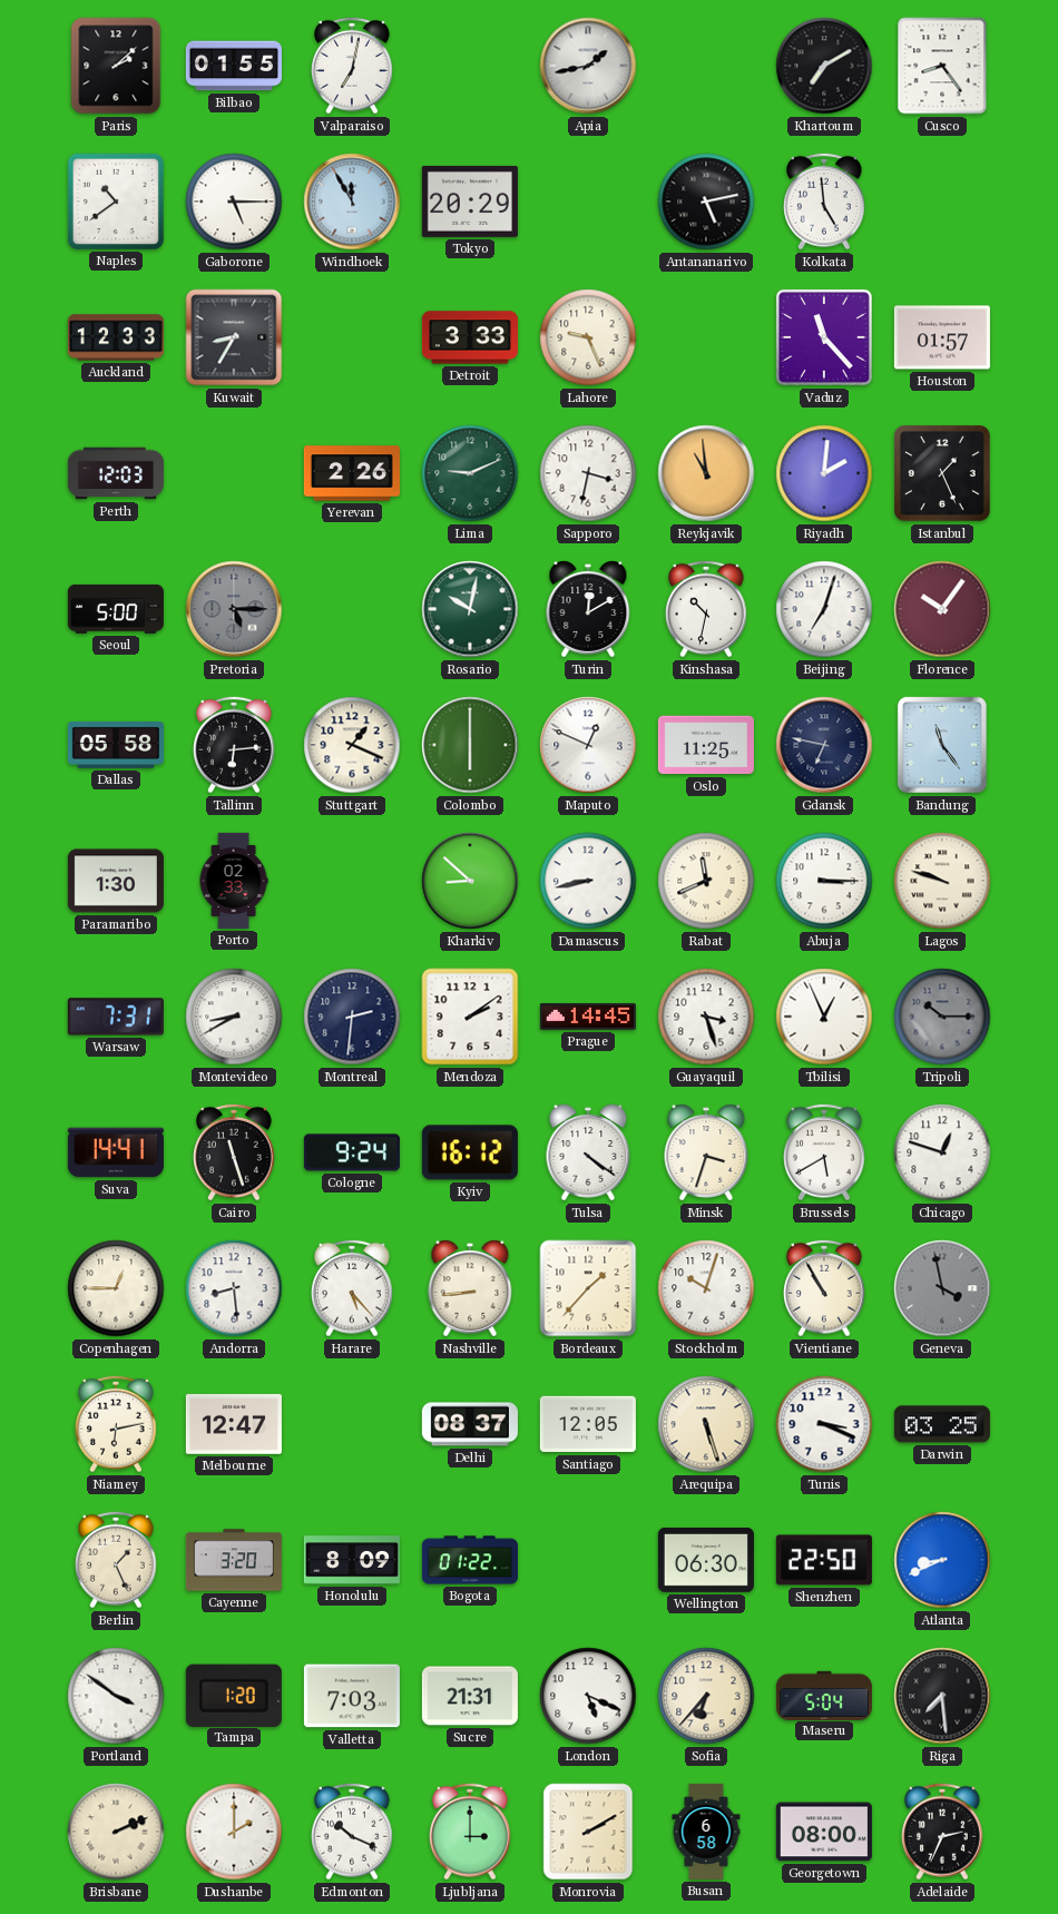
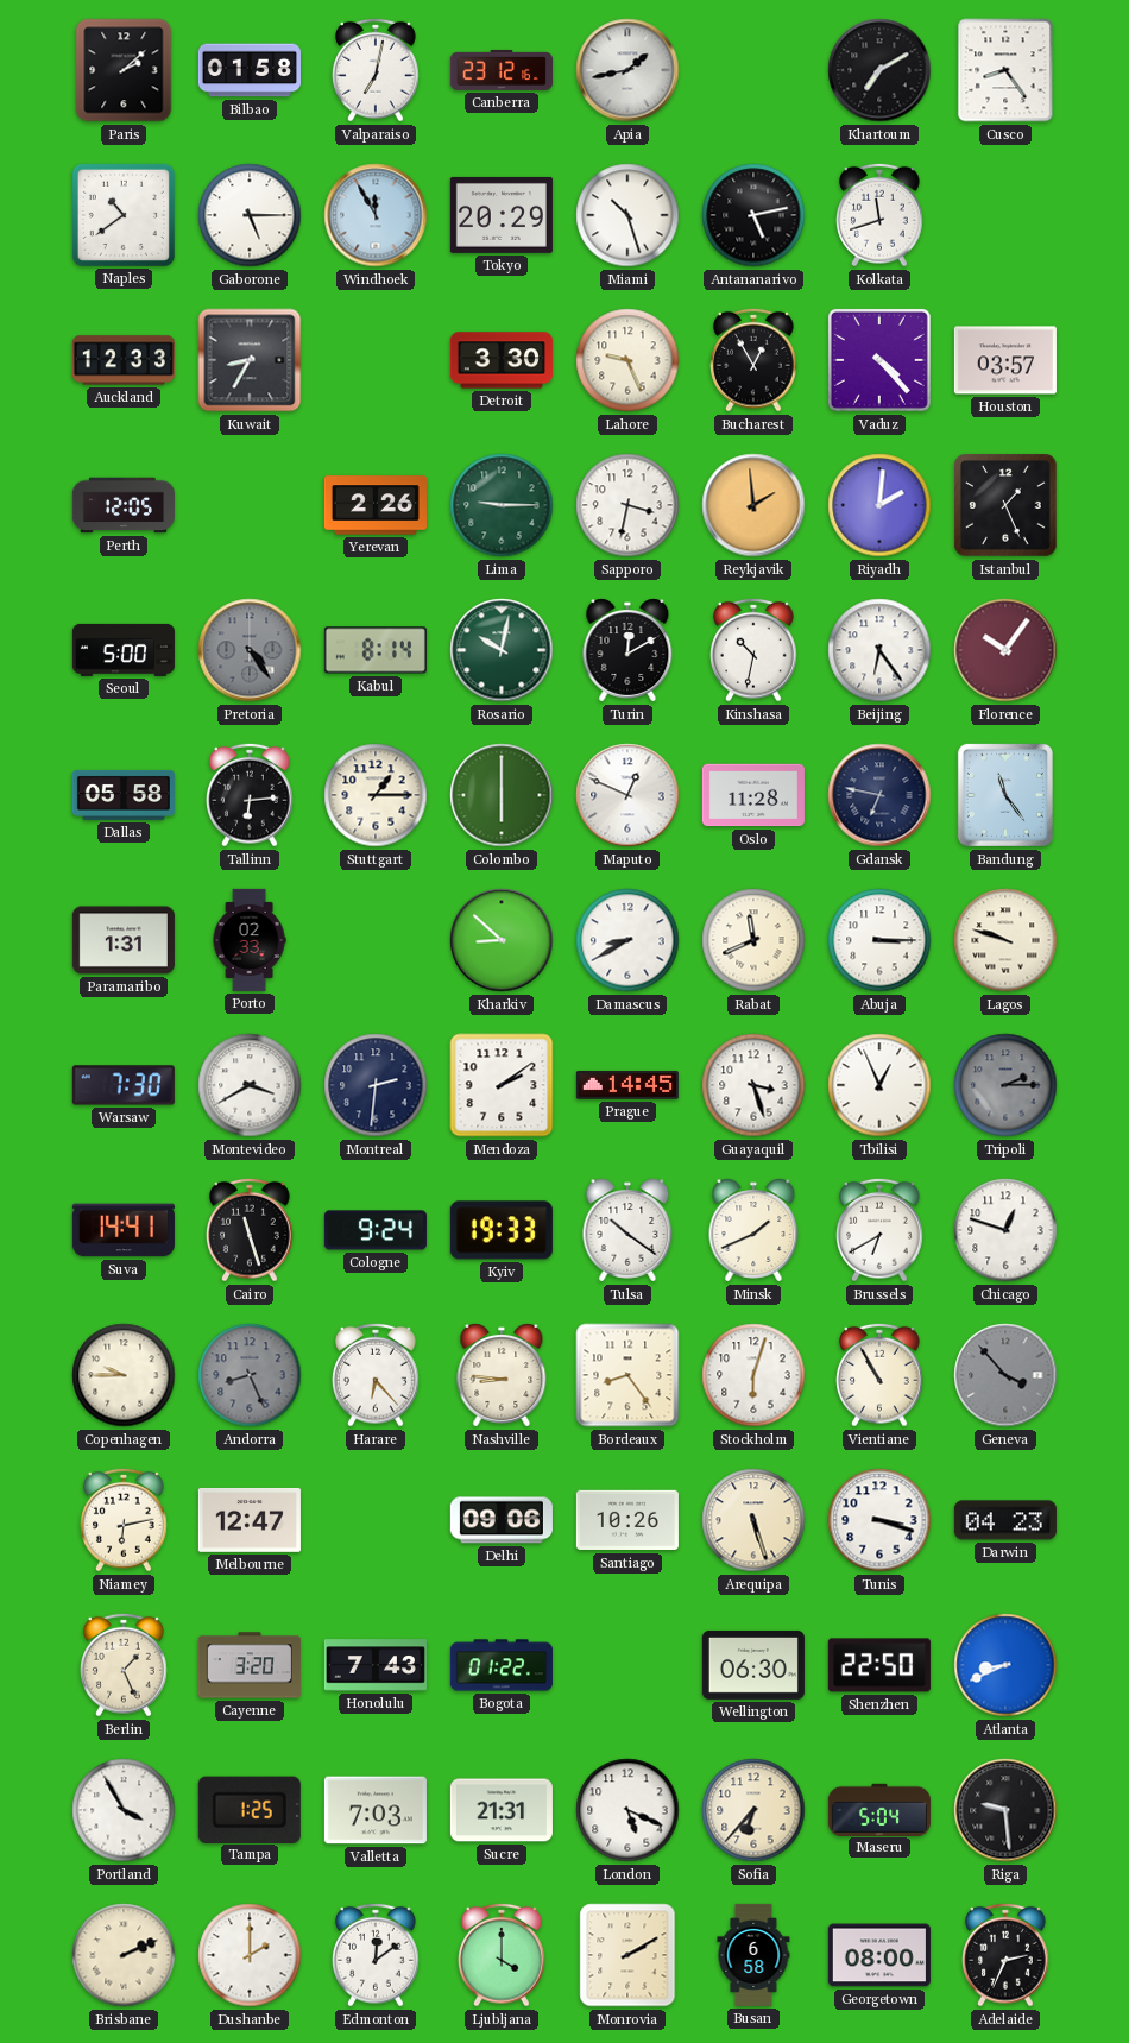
Bilbao: 01:55 -> 01:58 (250, 70)
Canberra: none -> 23:12 (502, 70)
Miami: none -> 10:27 (627, 215)
Kolkata: 4:59 -> 11:42 (879, 215)
Detroit: 3:33 -> 3:30 (502, 360)
Bucharest: none -> 12:55 (753, 360)
Vaduz: 11:23 -> 4:23 (879, 360)
Houston: 01:57 -> 03:57 (1005, 360)
Perth: 12:03 -> 12:05 (124, 505)
Lima: 9:11 -> 9:15 (502, 505)
Reykjavik: 10:59 -> 1:59 (753, 505)
Pretoria: 5:15 -> 4:24 (250, 650)
Kabul: none -> 8:14 (376, 650)
Beijing: 7:03 -> 6:24 (879, 650)
Stuttgart: 1:19 -> 1:15 (376, 795)
Oslo: 11:25 -> 11:28 (753, 795)
Paramaribo: 1:30 -> 1:31 (124, 940)
Damascus: 8:43 -> 8:40 (627, 940)
Warsaw: 7:31 -> 7:30 (124, 1085)
Montevideo: 8:40 -> 3:40 (250, 1085)
Tripoli: 10:15 -> 2:15 (1005, 1085)
Kyiv: 16:12 -> 19:33 (502, 1230)
Tulsa: 4:21 -> 10:21 (627, 1230)
Minsk: 3:33 -> 1:41 (753, 1230)
Brussels: 5:40 -> 6:40 (879, 1230)
Copenhagen: 12:45 -> 9:45 (124, 1375)
Andorra: 8:29 -> 8:26 (250, 1375)
Andorra dial: white -> grey (250, 1375)
Harare: 5:23 -> 6:23 (376, 1375)
Nashville: 8:44 -> 8:46 (502, 1375)
Bordeaux: 1:37 -> 8:24 (627, 1375)
Stockholm: 10:03 -> 6:03 (753, 1375)
Geneva: 3:58 -> 3:53 (1005, 1375)
Delhi: 08:37 -> 09:06 (502, 1520)
Santiago: 12:05 -> 10:26 (627, 1520)
Tunis: 3:19 -> 3:18 (879, 1520)
Darwin: 03:25 -> 04:23 (1005, 1520)
Honolulu: 8:09 -> 7:43 (376, 1665)
Portland: 3:51 -> 3:55 (124, 1810)
Tampa: 1:20 -> 1:25 (250, 1809)
Riga: 7:29 -> 9:29 (1005, 1810)
Edmonton: 10:19 -> 12:09 (376, 1955)
Ljubljana: 3:00 -> 4:00 (502, 1955)
